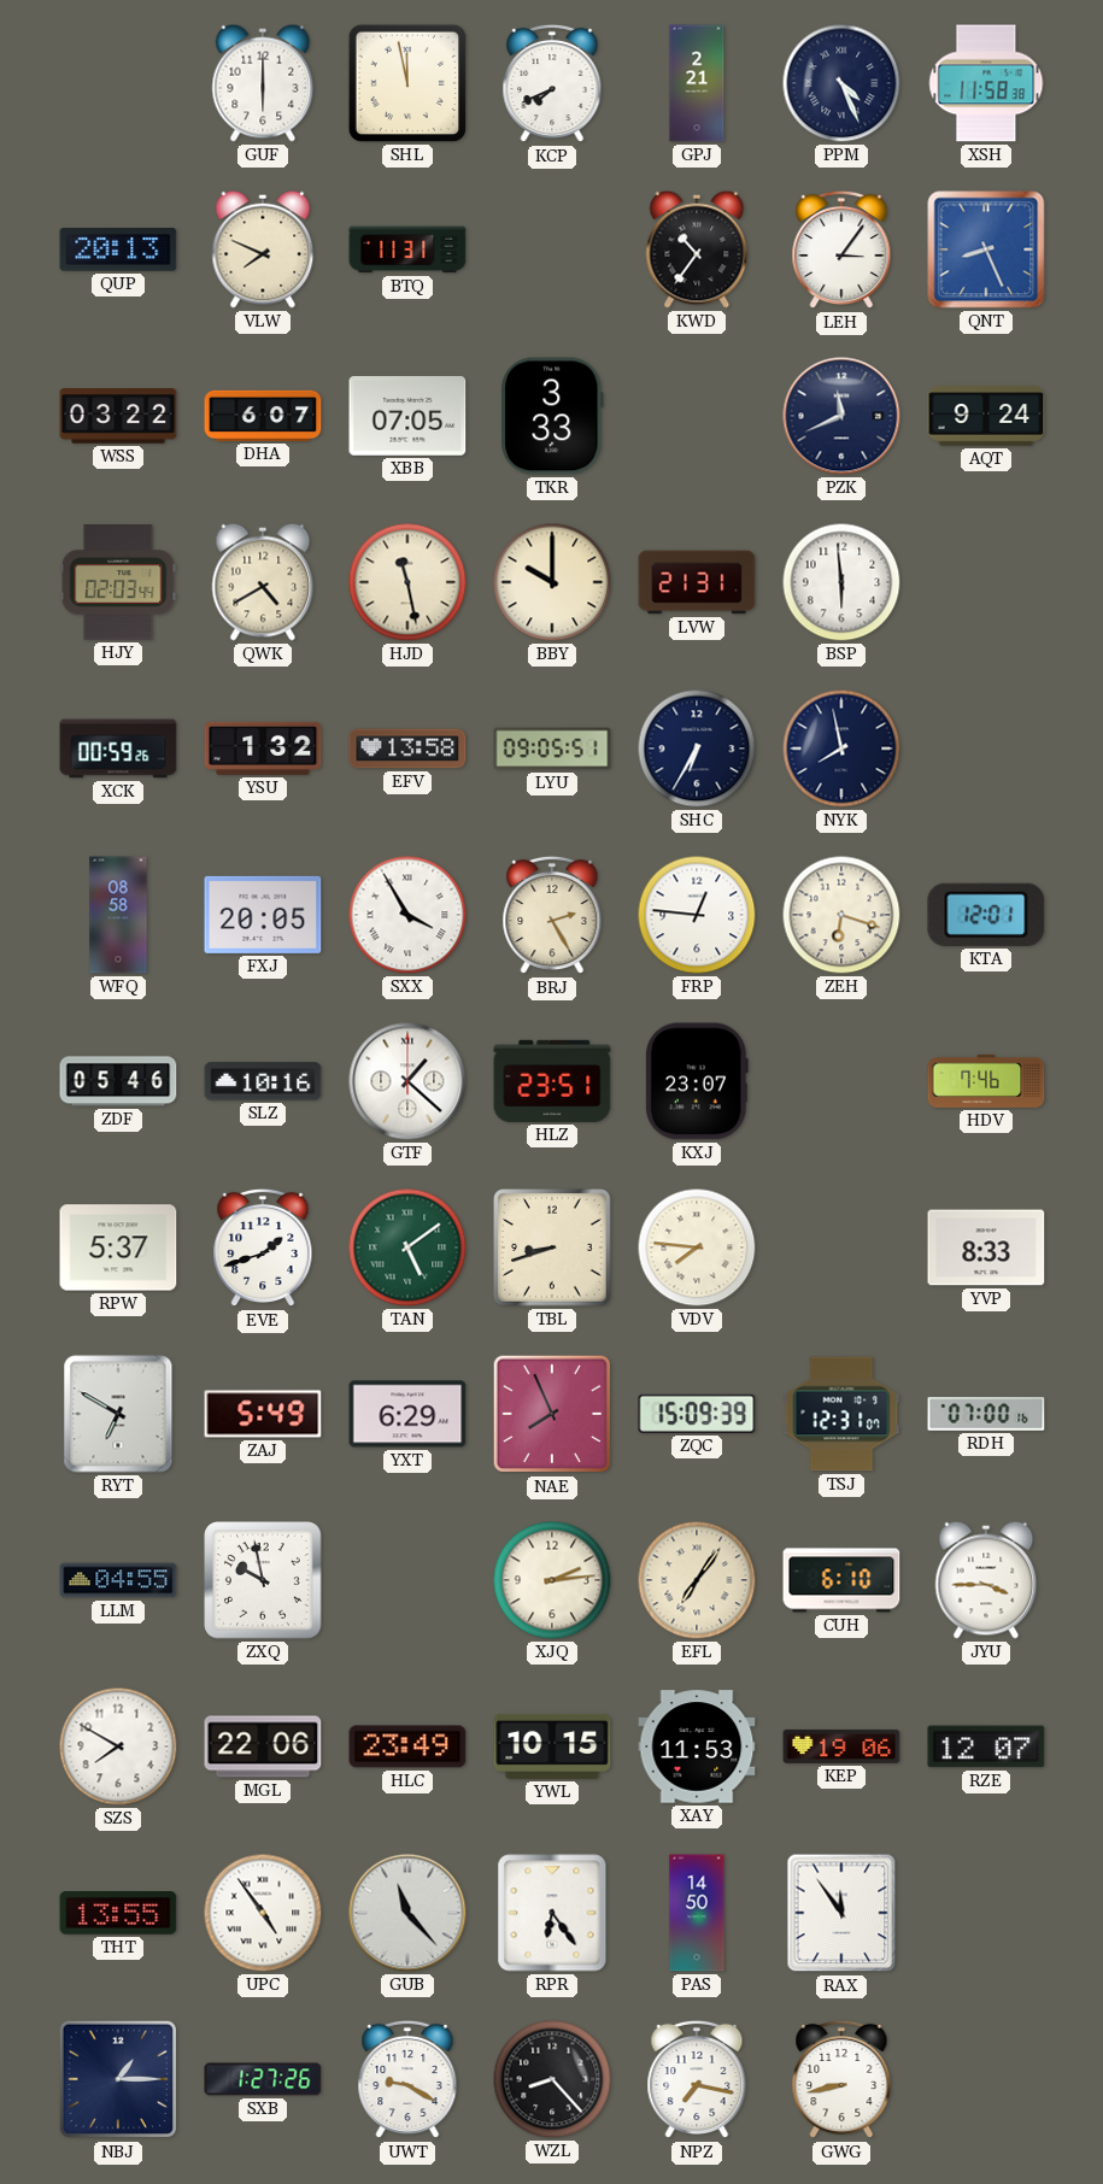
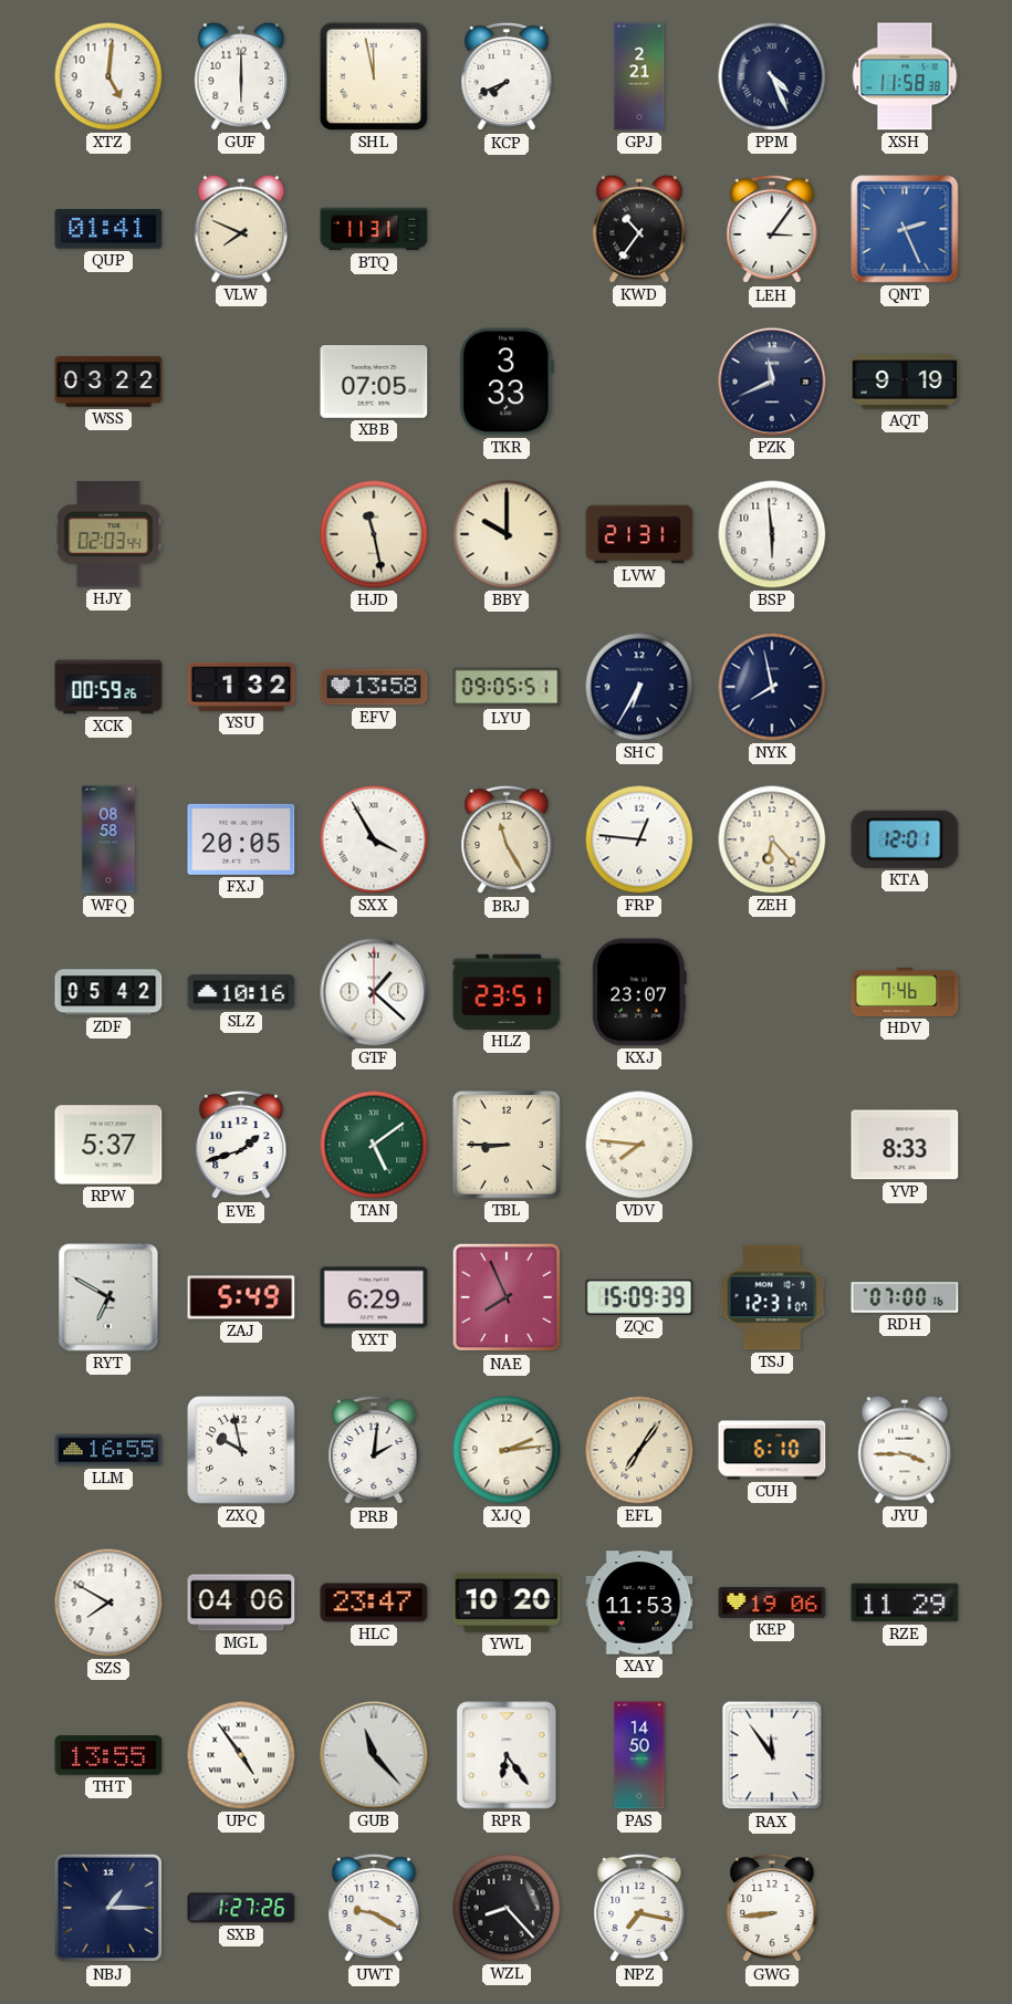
XTZ: none -> 5:01 (108, 76)
QUP: 20:13 -> 01:41 (108, 229)
QNT: 8:26 -> 2:26 (905, 229)
DHA: 6:07 -> none (263, 416)
AQT: 9:24 -> 9:19 (905, 382)
QWK: 4:40 -> none (263, 582)
BRJ: 2:25 -> 11:25 (507, 839)
ZEH: 6:18 -> 6:23 (772, 839)
ZDF: 05:46 -> 05:42 (108, 992)
TBL: 8:42 -> 8:45 (507, 1145)
LLM: 04:55 -> 16:55 (108, 1450)
PRB: none -> 2:01 (374, 1450)
MGL: 22:06 -> 04:06 (241, 1603)
HLC: 23:49 -> 23:47 (374, 1603)
YWL: 10:15 -> 10:20 (507, 1603)
RZE: 12:07 -> 11:29 (905, 1603)
GWG: 8:43 -> 8:44 (772, 1908)
